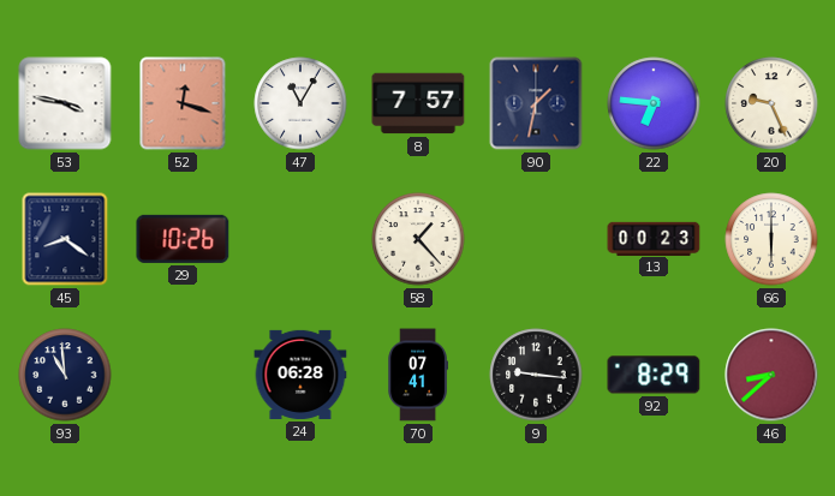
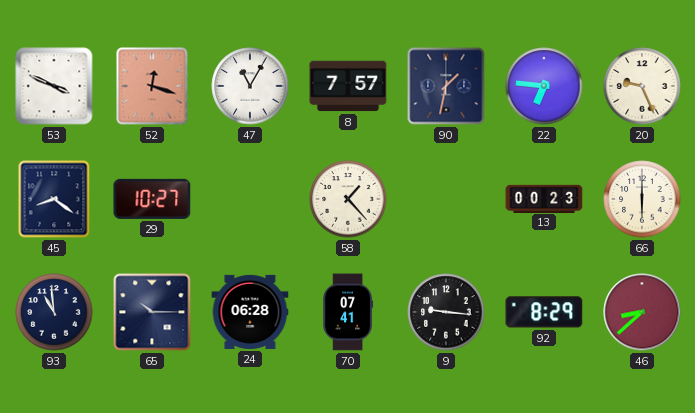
53: 3:47 -> 3:49 (54, 86)
29: 10:26 -> 10:27 (152, 199)
65: none -> 10:15 (152, 312)
